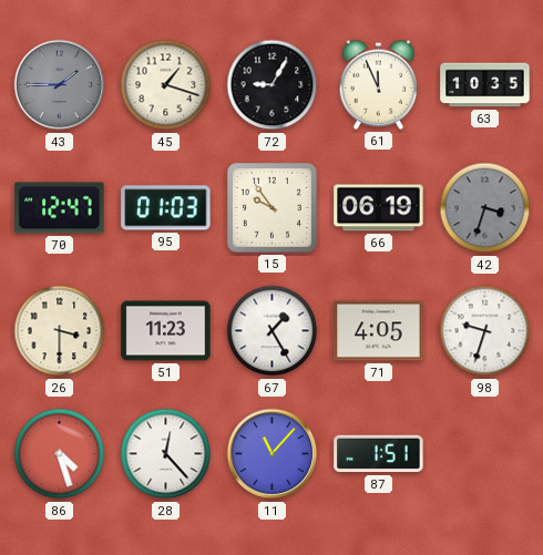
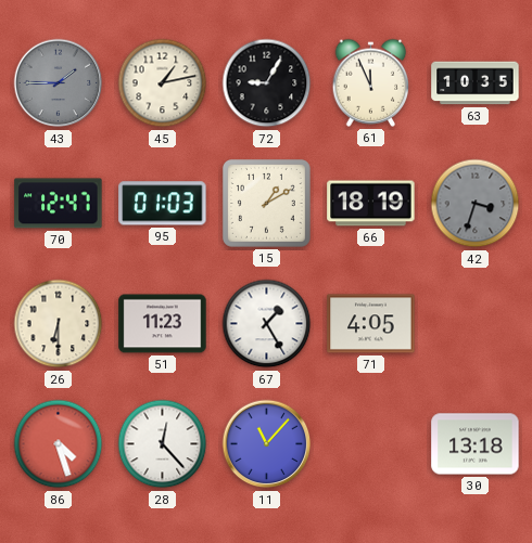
45: 1:18 -> 1:13 (163, 83)
15: 9:54 -> 1:10 (266, 203)
66: 06:19 -> 18:19 (371, 204)
26: 3:30 -> 6:30 (59, 324)
98: 9:33 -> none (485, 331)
87: 1:51 -> none (379, 454)
30: none -> 13:18 (476, 444)
